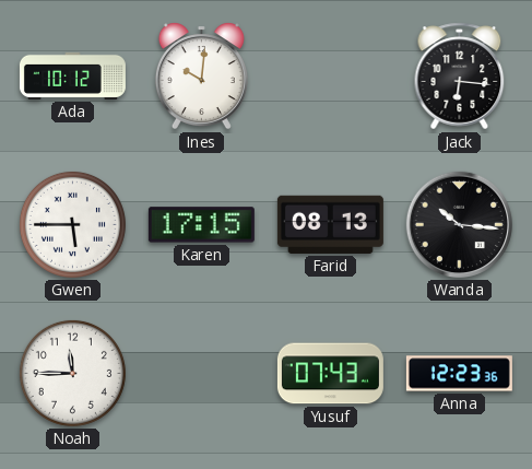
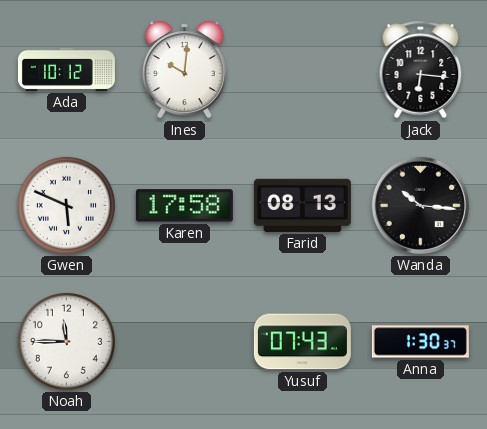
Gwen: 5:45 -> 5:49 (66, 205)
Karen: 17:15 -> 17:58 (184, 206)
Anna: 12:23 -> 1:30 (420, 342)
